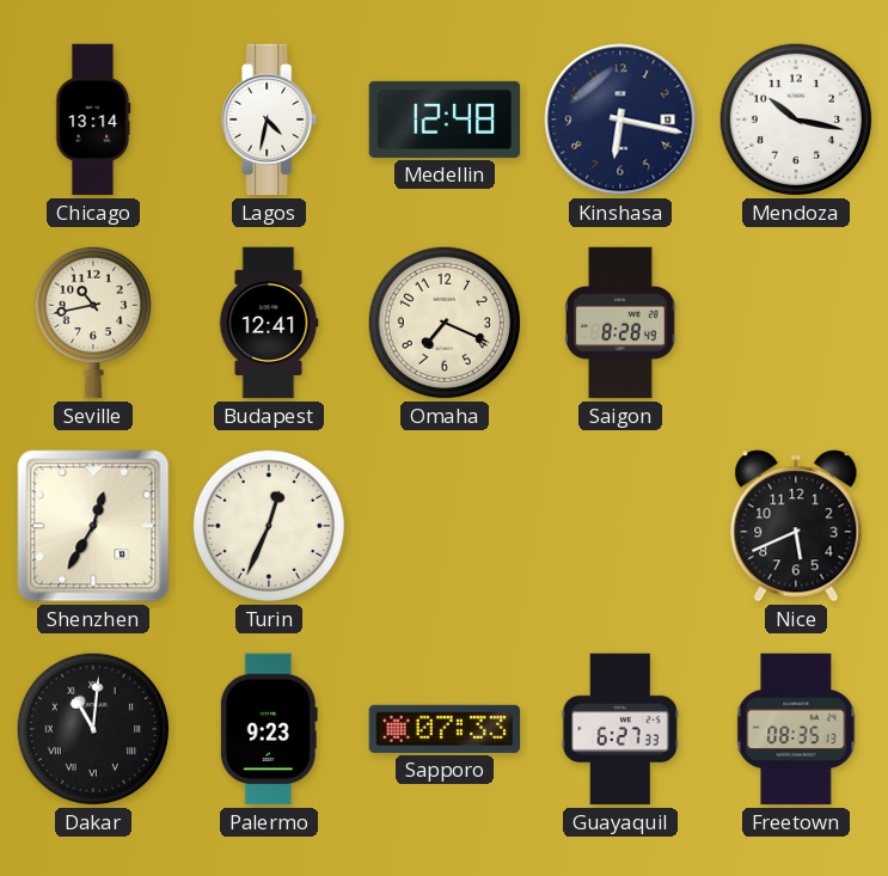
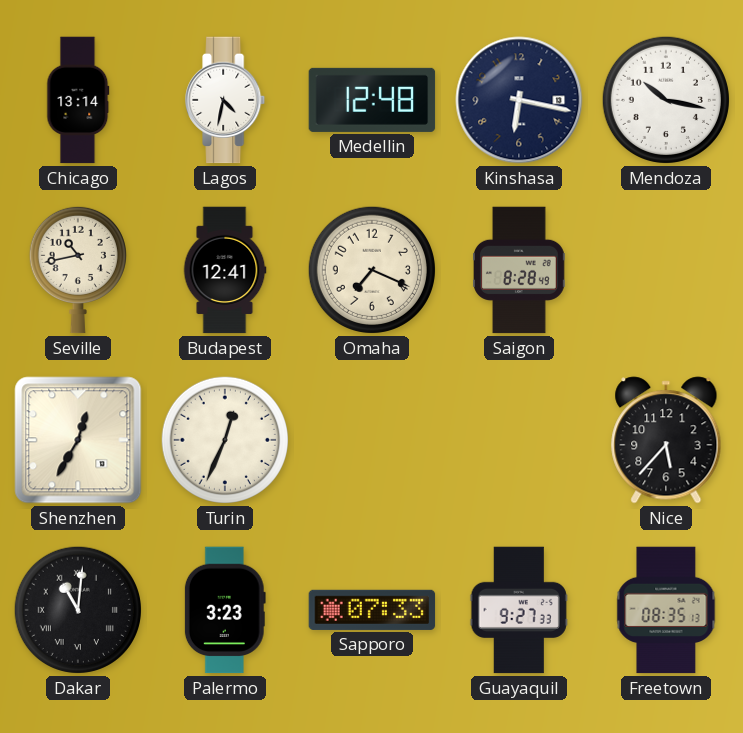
Nice: 5:41 -> 5:37 (666, 440)
Palermo: 9:23 -> 3:23 (225, 610)
Guayaquil: 6:27 -> 9:27 (519, 610)
